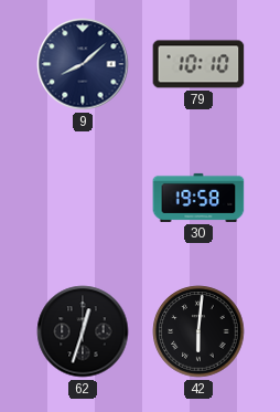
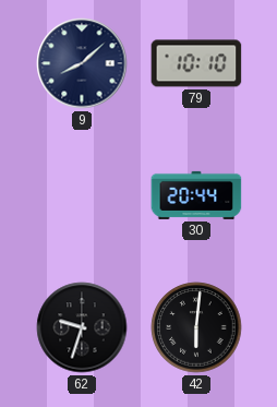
30: 19:58 -> 20:44 (196, 195)
62: 12:33 -> 9:33 (82, 327)
